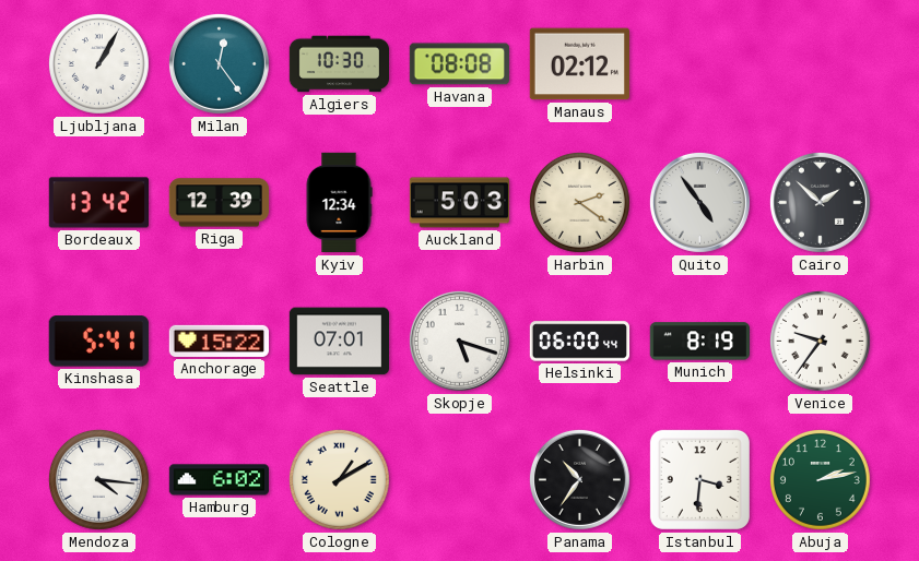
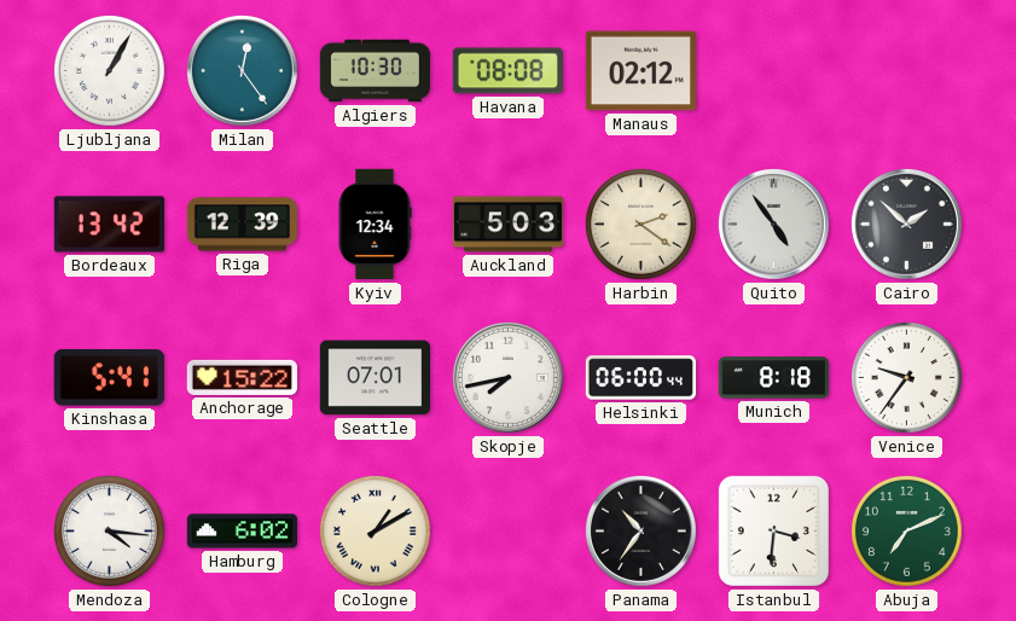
Skopje: 5:18 -> 7:43 (507, 377)
Munich: 8:19 -> 8:18 (773, 378)
Abuja: 2:13 -> 7:11 (906, 530)
